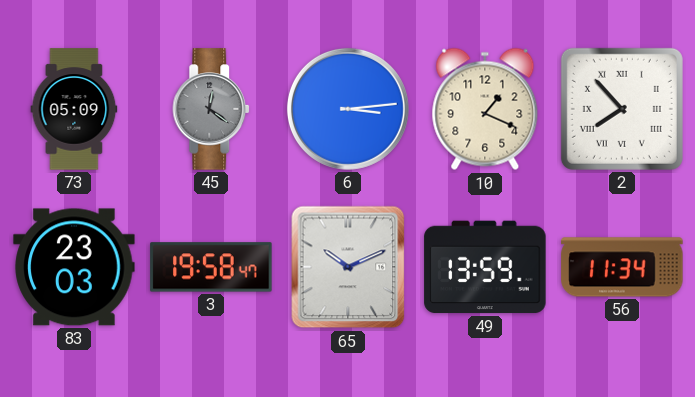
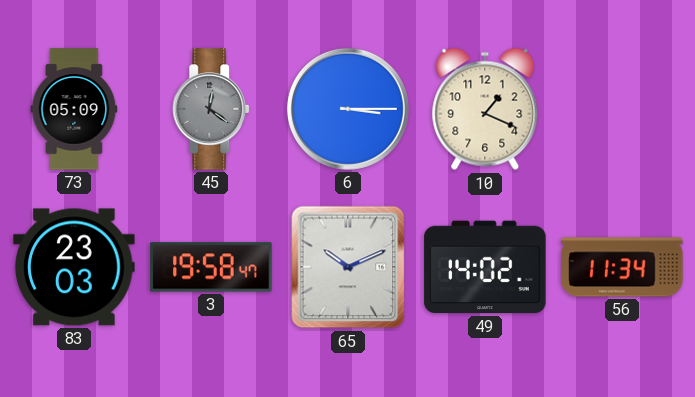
6: 3:14 -> 3:15 (348, 109)
2: 7:53 -> none (622, 109)
49: 13:59 -> 14:02 (485, 267)
